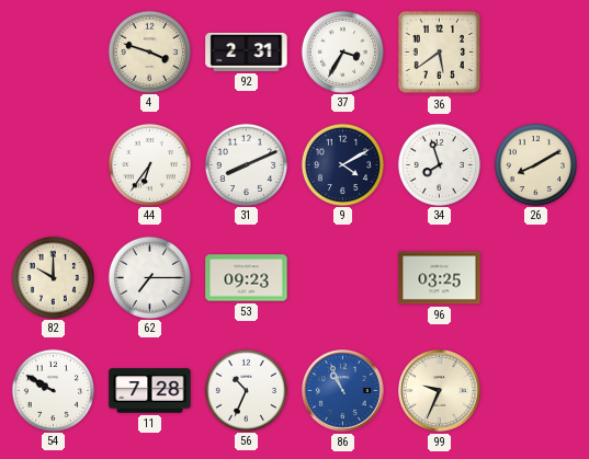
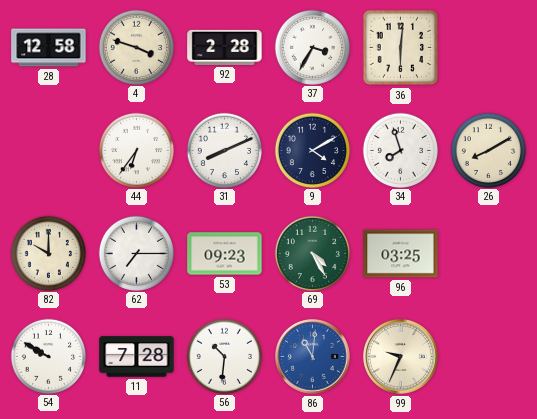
28: none -> 12:58 (49, 48)
92: 2:31 -> 2:28 (225, 47)
36: 5:39 -> 6:01 (401, 48)
69: none -> 4:25 (312, 253)
56: 10:34 -> 10:31 (224, 356)
86: 10:56 -> 11:01 (313, 357)
